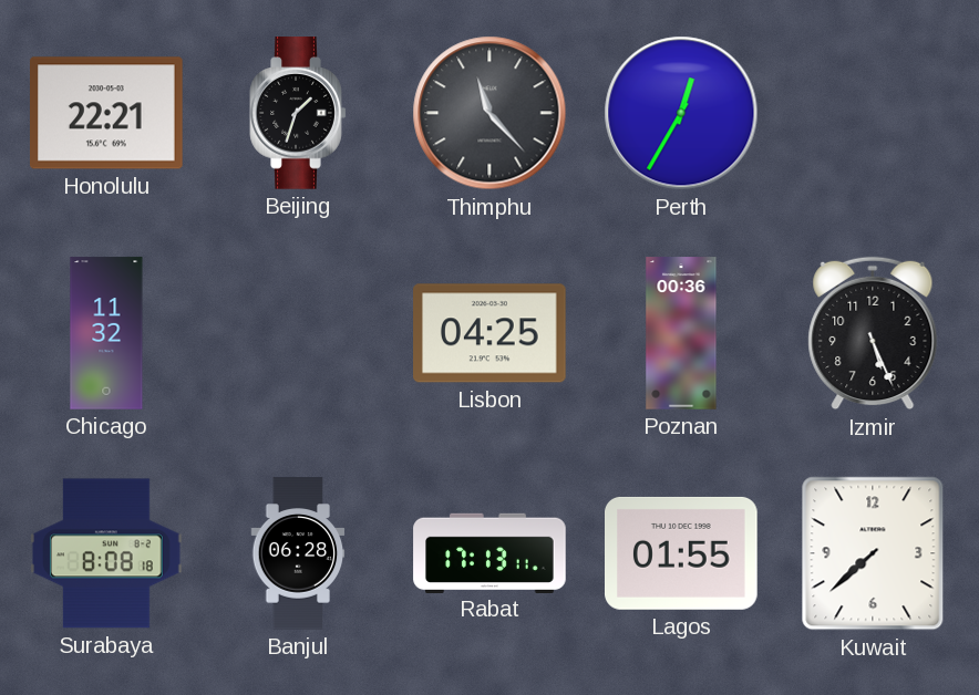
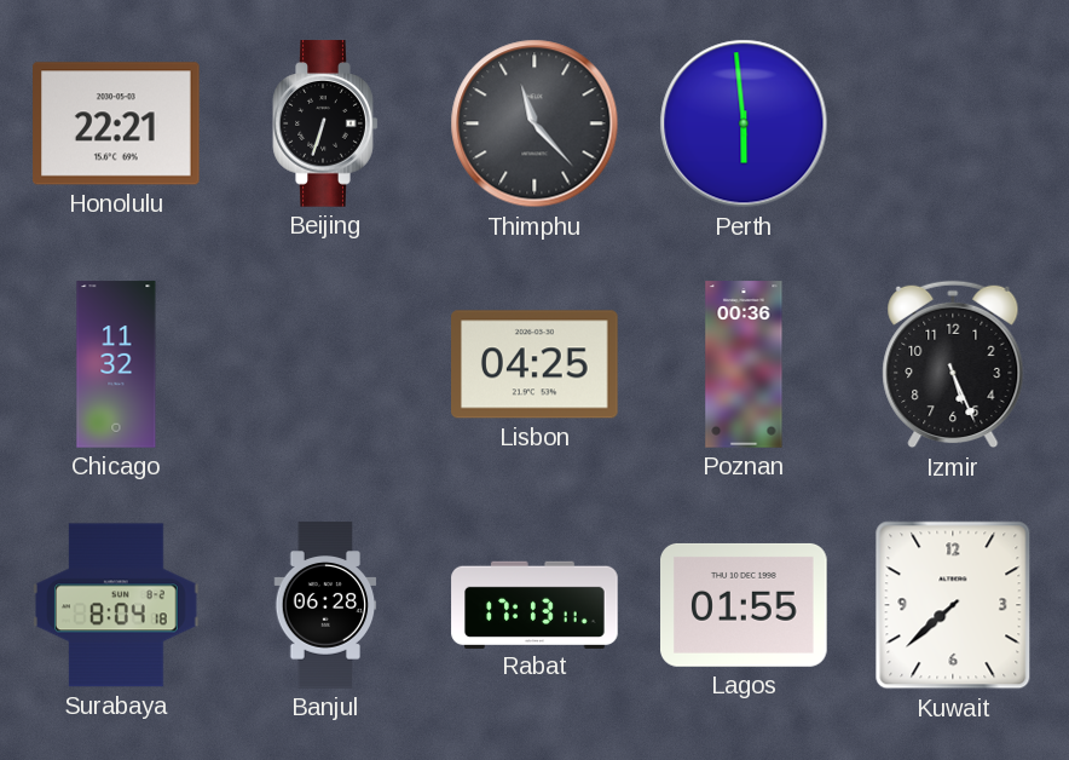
Beijing: 1:33 -> 6:33 (325, 123)
Perth: 12:35 -> 5:59 (744, 123)
Surabaya: 8:08 -> 8:04 (116, 605)
